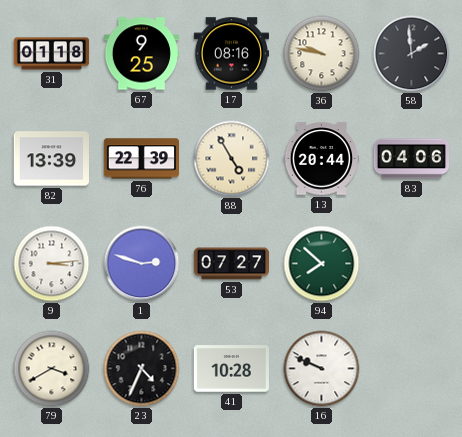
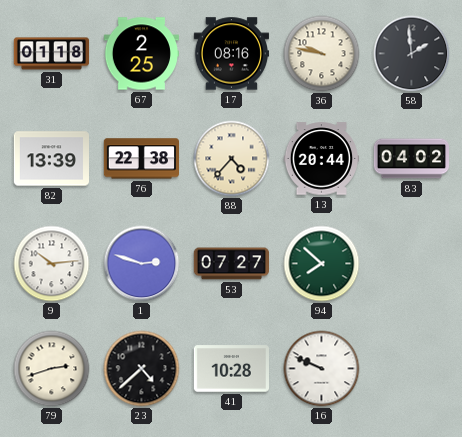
67: 9:25 -> 2:25 (141, 54)
76: 22:39 -> 22:38 (141, 159)
88: 4:55 -> 4:37 (232, 159)
83: 04:06 -> 04:02 (411, 159)
9: 3:14 -> 10:14 (52, 264)
79: 3:40 -> 2:42 (52, 369)
23: 4:34 -> 4:38 (142, 369)
